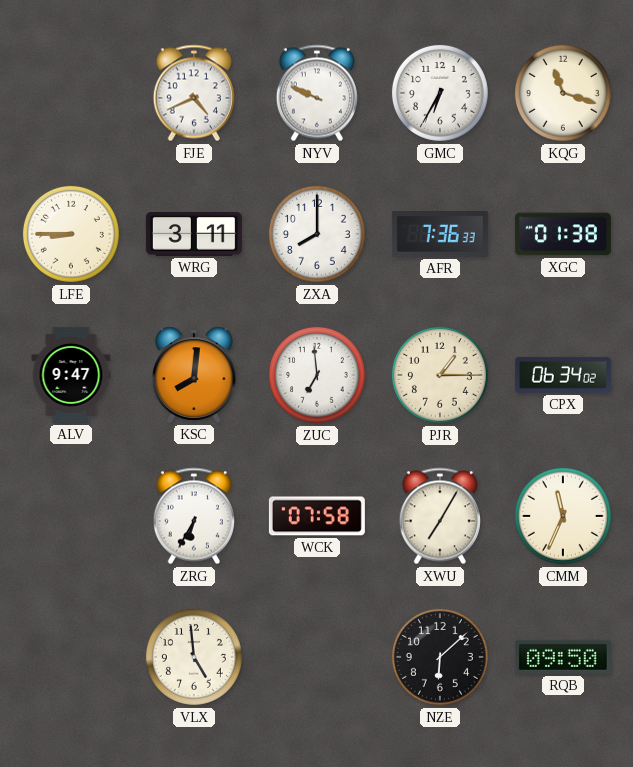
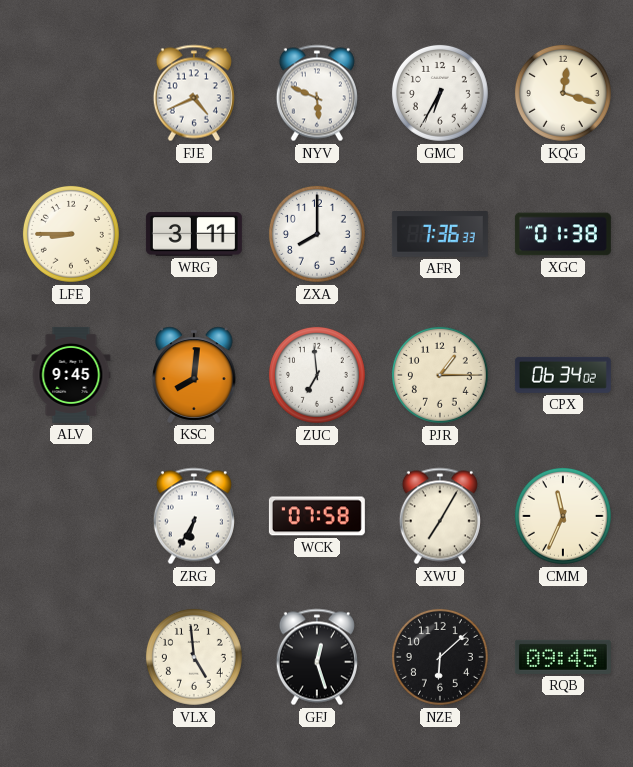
NYV: 9:49 -> 5:49 (317, 93)
KQG: 11:18 -> 12:18 (563, 93)
ALV: 9:47 -> 9:45 (71, 375)
GFJ: none -> 12:27 (317, 657)
RQB: 09:50 -> 09:45 (563, 657)
